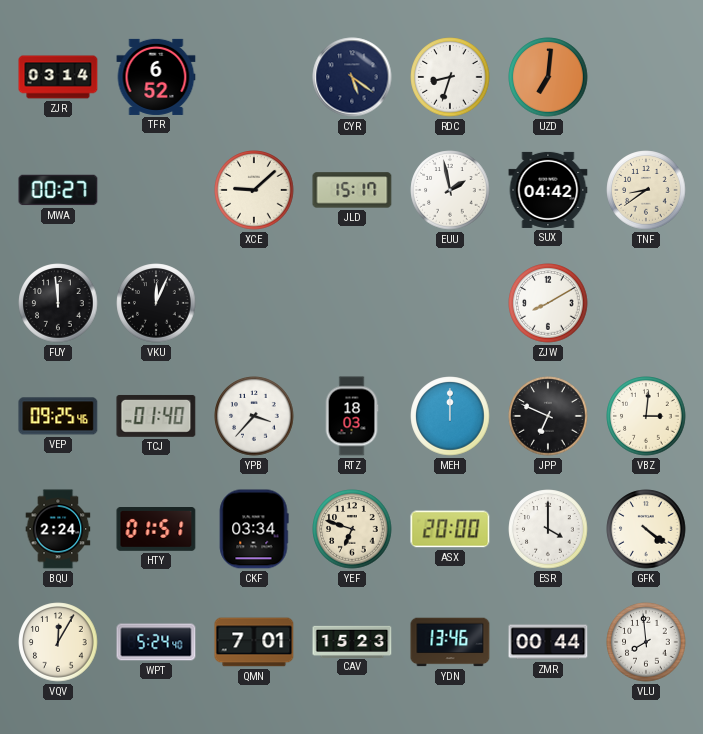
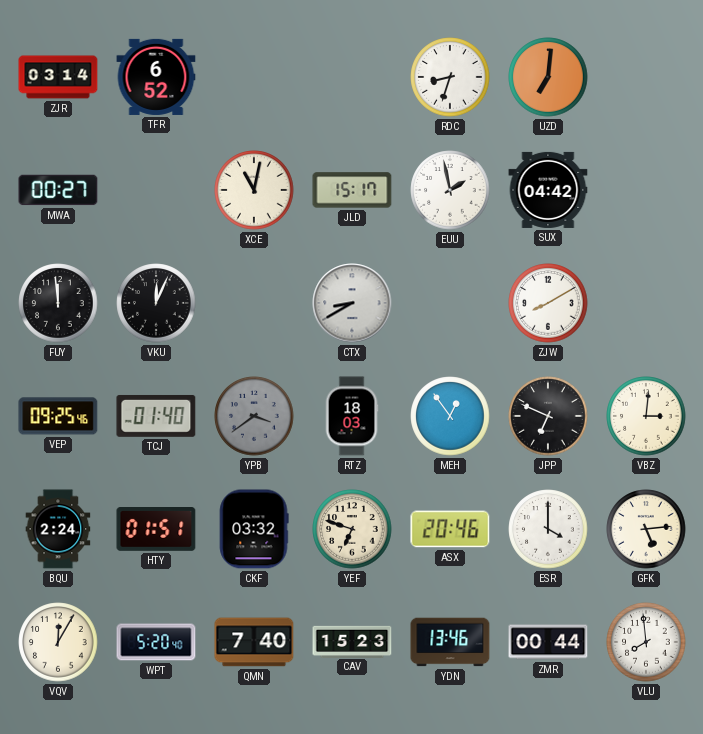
CYR: 5:21 -> none (352, 77)
XCE: 9:08 -> 11:02 (254, 190)
TNF: 8:39 -> none (646, 190)
CTX: none -> 8:40 (352, 303)
YPB: 3:37 -> 3:39 (254, 416)
YPB dial: white -> grey (254, 416)
MEH: 12:00 -> 12:54 (450, 416)
CKF: 03:34 -> 03:32 (254, 529)
ASX: 20:00 -> 20:46 (450, 529)
GFK: 4:21 -> 5:14 (646, 529)
WPT: 5:24 -> 5:20 (156, 642)
QMN: 7:01 -> 7:40 (254, 642)
